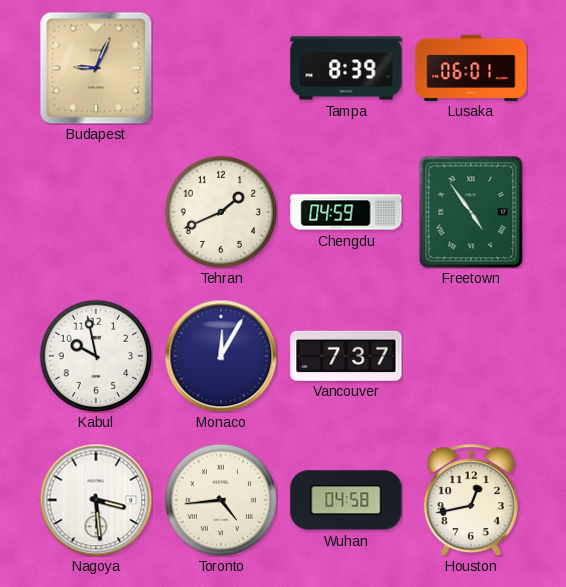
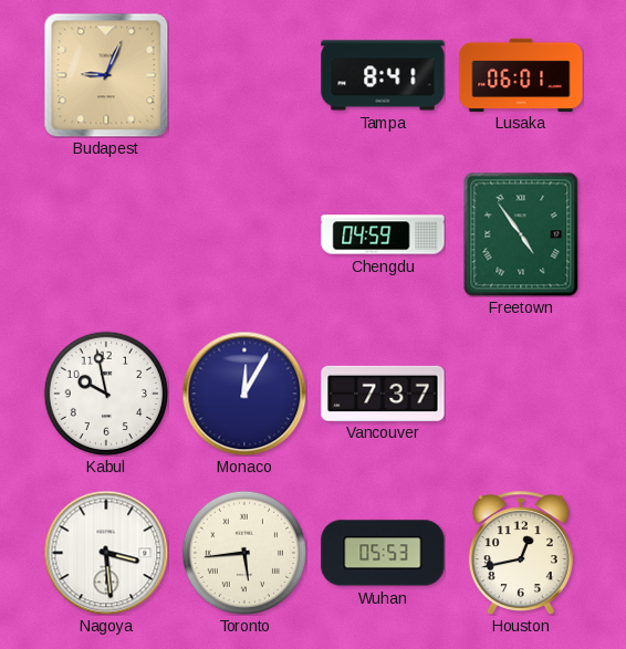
Tampa: 8:39 -> 8:41 (383, 75)
Tehran: 1:41 -> none (220, 211)
Toronto: 4:44 -> 5:44 (243, 552)
Wuhan: 04:58 -> 05:53 (383, 553)
